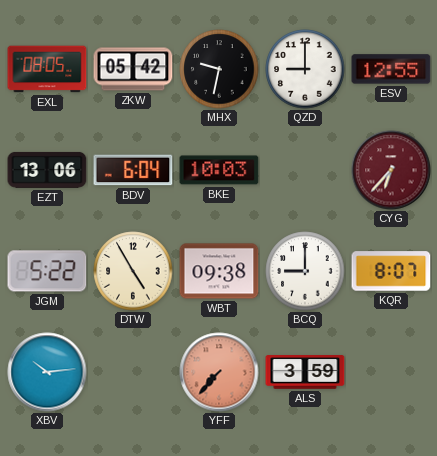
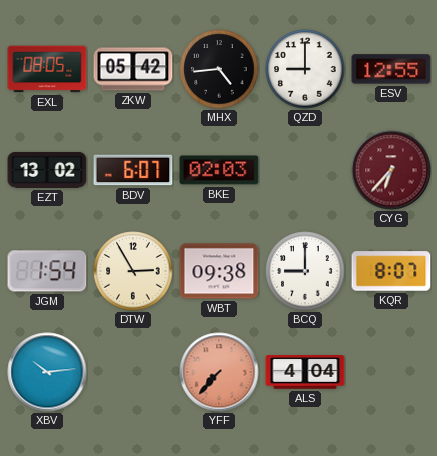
MHX: 9:32 -> 4:44 (219, 69)
EZT: 13:06 -> 13:02 (47, 170)
BDV: 6:04 -> 6:07 (133, 170)
BKE: 10:03 -> 02:03 (219, 170)
JGM: 5:22 -> 1:54 (47, 271)
DTW: 4:55 -> 2:55 (133, 271)
ALS: 3:59 -> 4:04 (305, 372)
